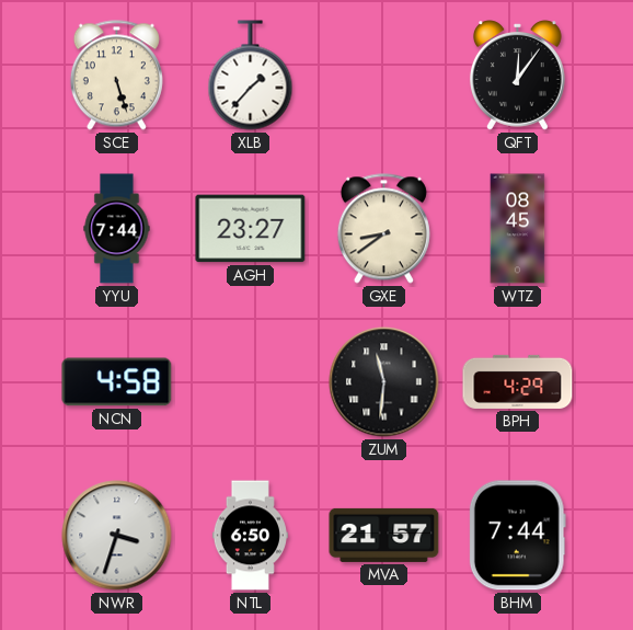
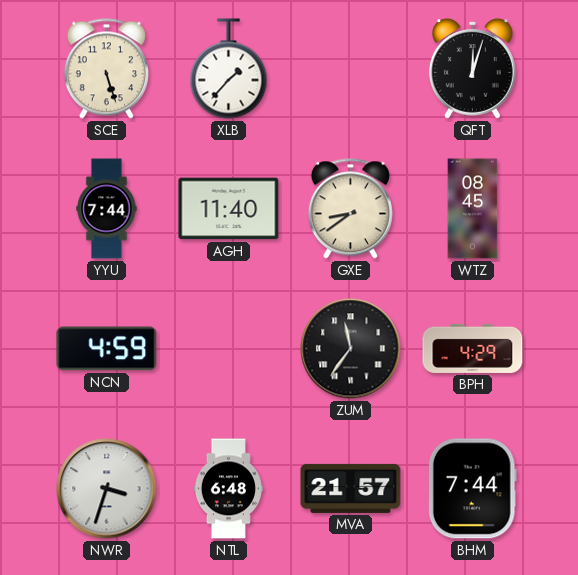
QFT: 12:06 -> 12:03 (473, 69)
AGH: 23:27 -> 11:40 (229, 209)
NCN: 4:58 -> 4:59 (107, 349)
ZUM: 11:31 -> 11:36 (351, 349)
NTL: 6:50 -> 6:48 (228, 489)
